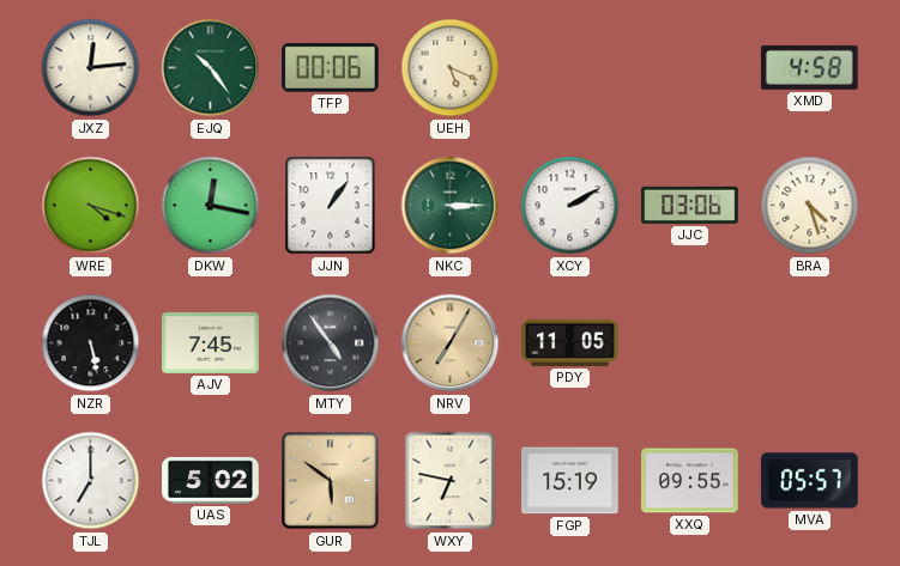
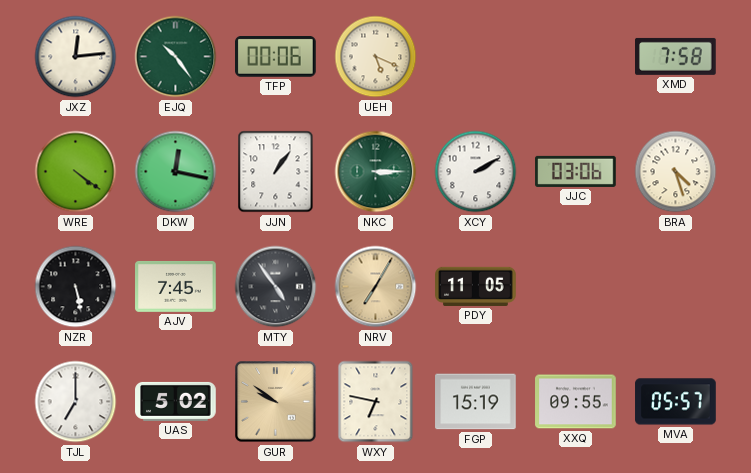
XMD: 4:58 -> 7:58 (676, 56)
WRE: 4:18 -> 4:21 (76, 172)
GUR: 5:51 -> 9:51 (276, 402)
